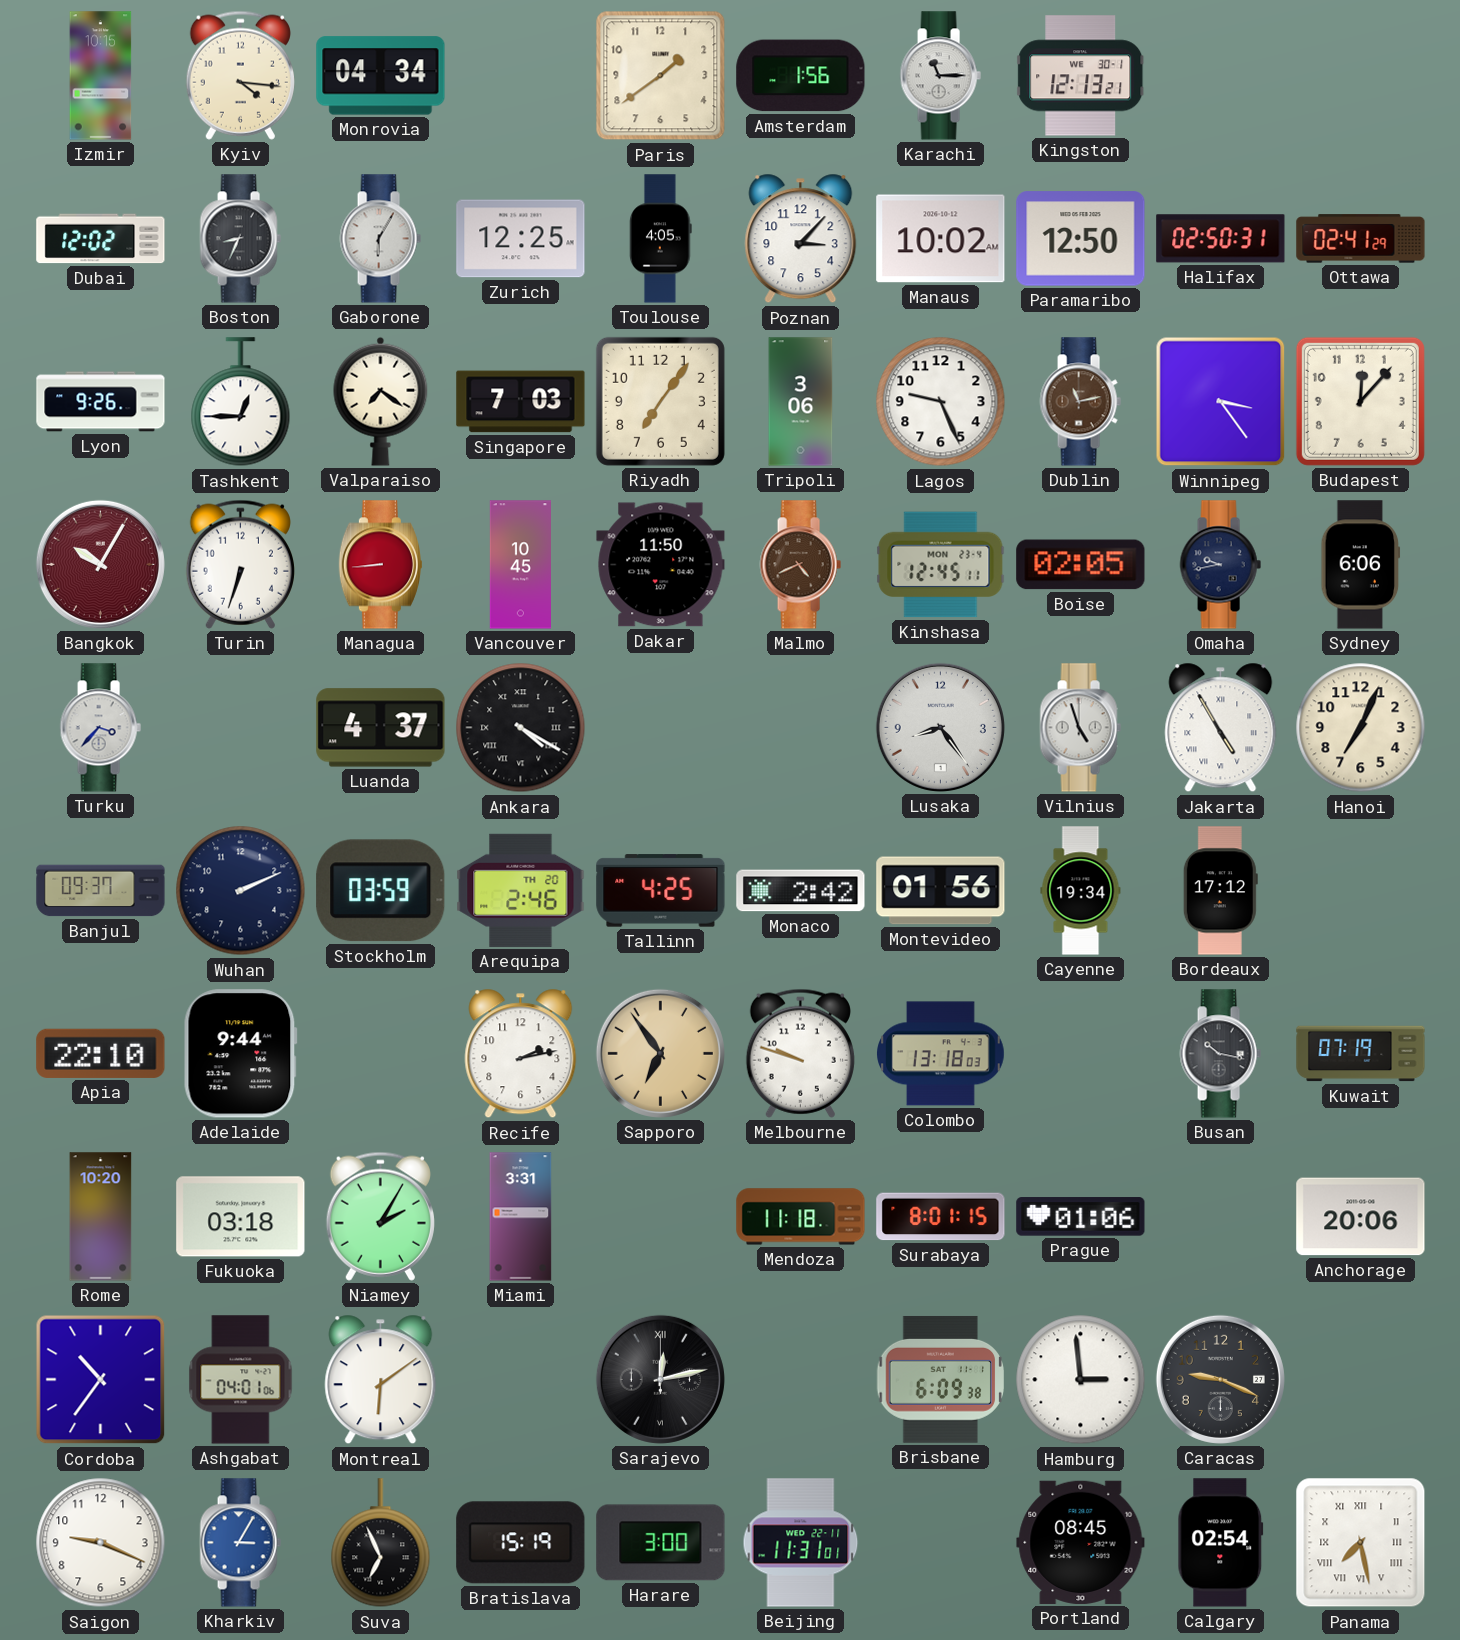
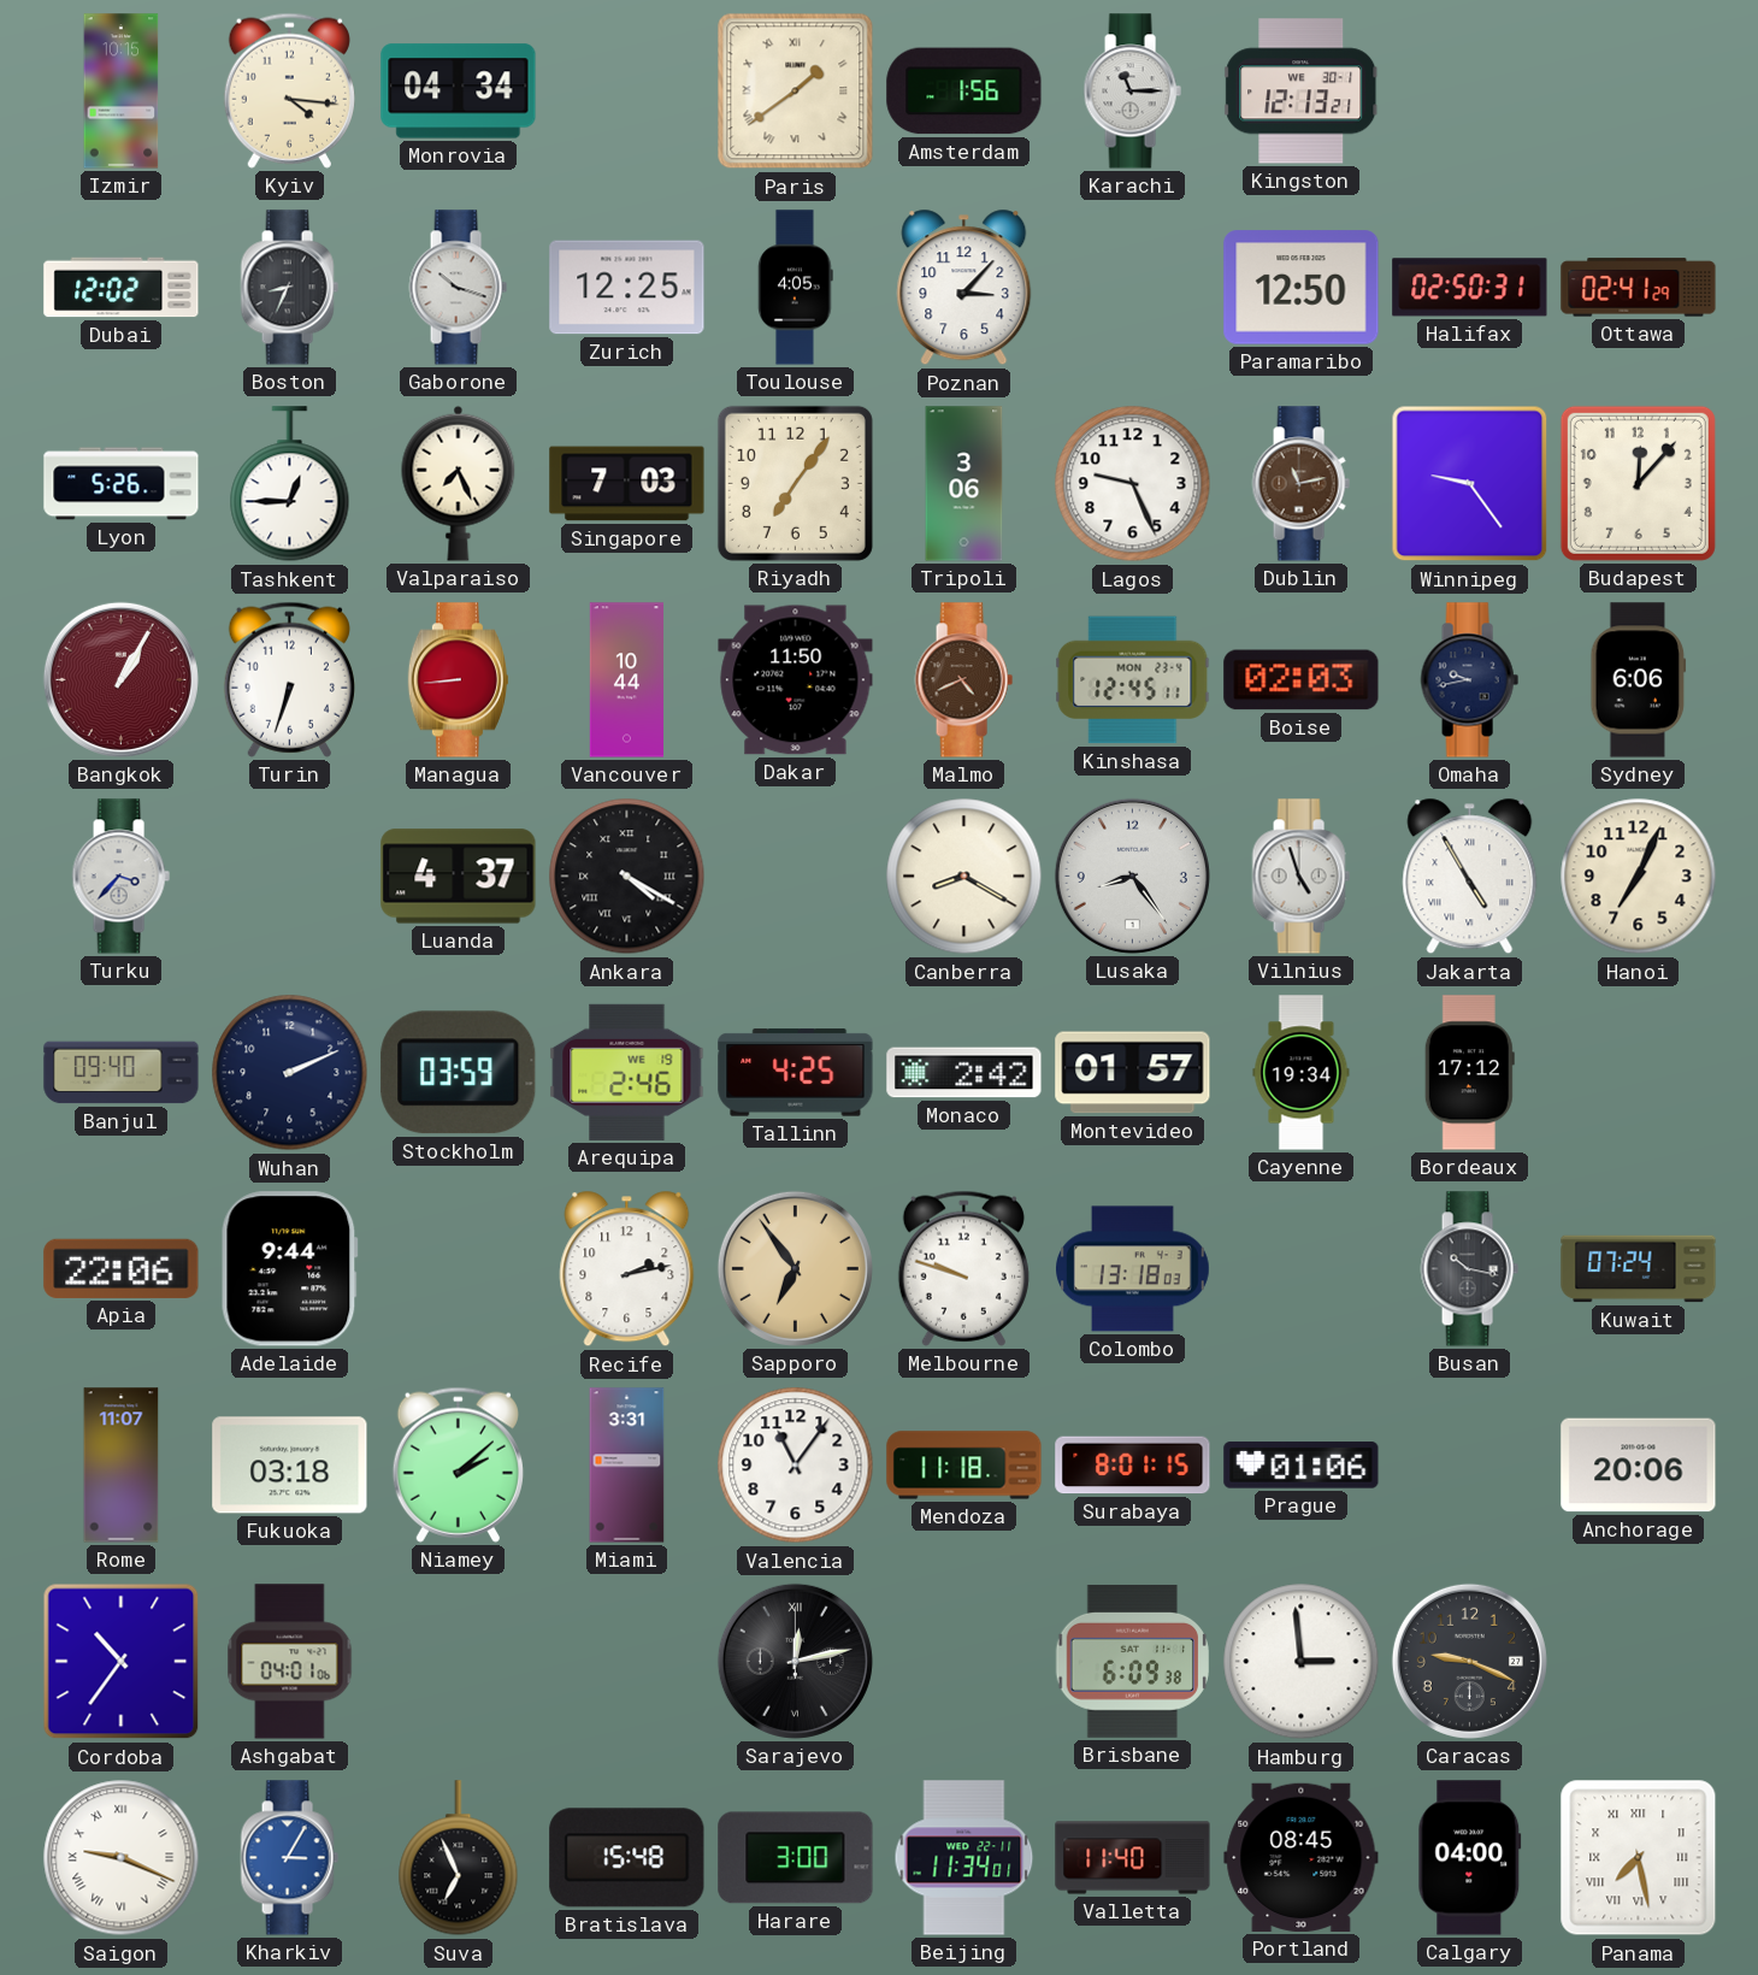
Paris numerals: Arabic -> Roman (796, 92)
Gaborone: 6:05 -> 10:18 (458, 288)
Manaus: 10:02 -> none (941, 239)
Lyon: 9:26 -> 5:26 (122, 484)
Valparaiso: 7:21 -> 7:26 (459, 483)
Winnipeg: 3:24 -> 9:24 (1470, 484)
Bangkok: 10:05 -> 1:05 (120, 679)
Vancouver: 10:45 -> 10:44 (626, 680)
Boise: 02:05 -> 02:03 (1302, 680)
Canberra: none -> 8:20 (964, 877)
Banjul: 09:37 -> 09:40 (122, 1073)
Arequipa date: TH 20 -> WE 19 (627, 1072)
Montevideo: 01:56 -> 01:57 (1133, 1073)
Apia: 22:10 -> 22:06 (122, 1268)
Kuwait: 07:19 -> 07:24 (1639, 1269)
Rome: 10:20 -> 11:07 (122, 1466)
Niamey: 2:05 -> 2:08 (458, 1464)
Valencia: none -> 11:06 (796, 1466)
Montreal: 6:09 -> none (381, 1380)
Saigon numerals: Arabic -> Roman (122, 1858)
Bratislava: 15:19 -> 15:48 (627, 1858)
Beijing: 11:31 -> 11:34 (964, 1858)
Valletta: none -> 11:40 (1133, 1858)
Calgary: 02:54 -> 04:00 (1470, 1858)
